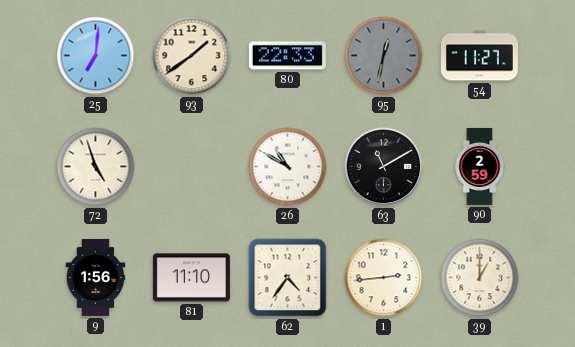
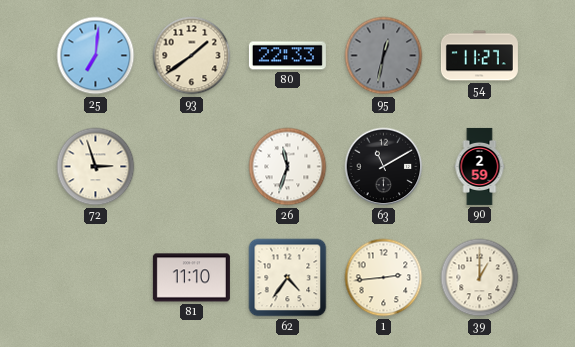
72: 4:57 -> 2:57 (96, 167)
26: 10:50 -> 11:33 (288, 167)
9: 1:56 -> none (96, 277)
